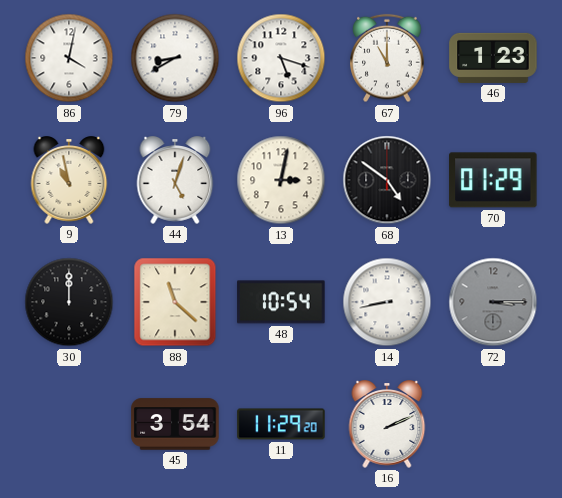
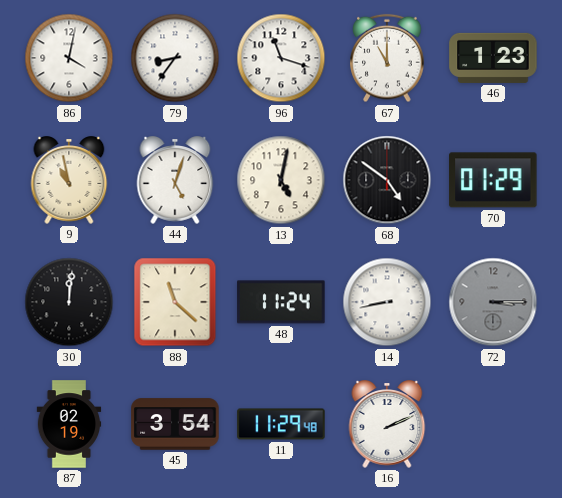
79: 8:40 -> 8:36 (175, 58)
96: 5:18 -> 11:18 (281, 58)
13: 3:02 -> 5:02 (281, 180)
30: 12:00 -> 12:01 (69, 302)
48: 10:54 -> 11:24 (281, 302)
87: none -> 02:19 (69, 424)
11: 11:29:20 -> 11:29:48 (281, 424)
